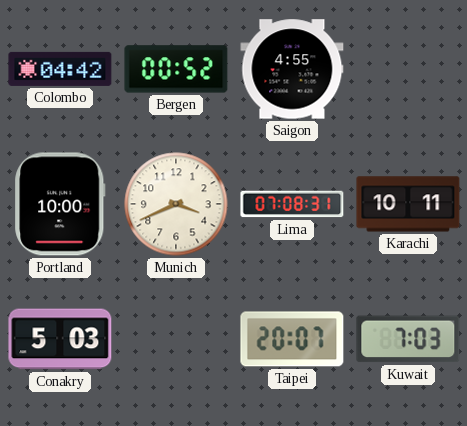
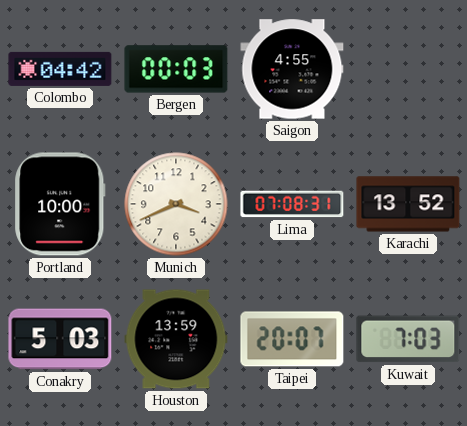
Bergen: 00:52 -> 00:03 (176, 69)
Karachi: 10:11 -> 13:52 (408, 204)
Houston: none -> 13:59 (176, 339)
